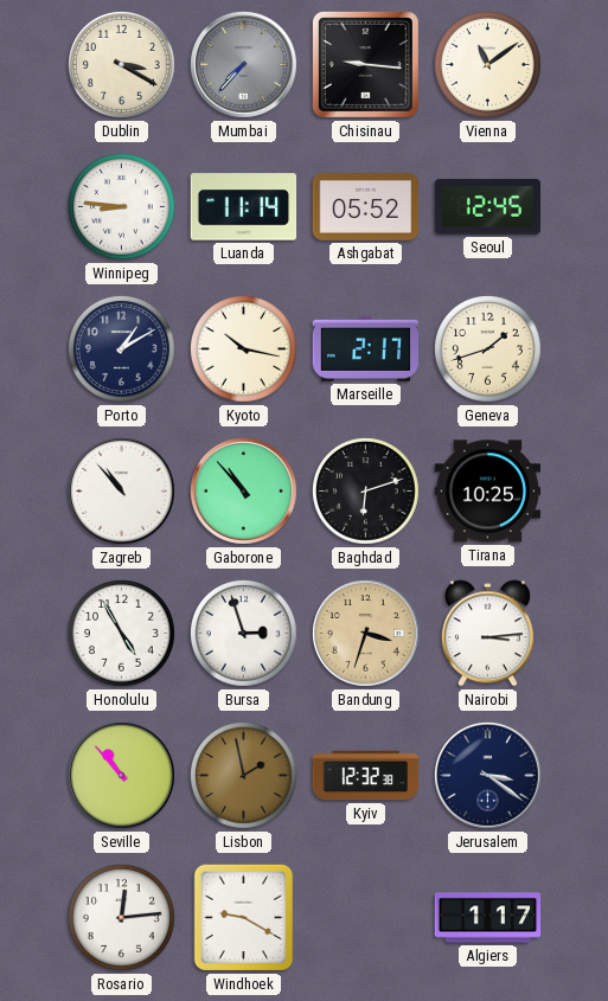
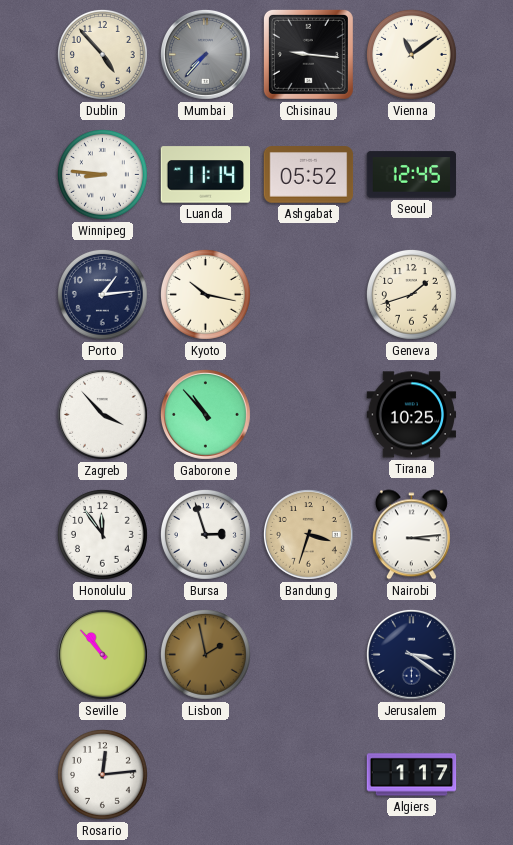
Dublin: 3:20 -> 4:53 (103, 55)
Porto: 1:10 -> 1:14 (103, 295)
Marseille: 2:17 -> none (366, 348)
Zagreb: 10:53 -> 3:53 (102, 414)
Baghdad: 6:12 -> none (366, 492)
Honolulu: 4:55 -> 11:54 (103, 535)
Kyiv: 12:32 -> none (366, 776)
Windhoek: 9:20 -> none (244, 918)
